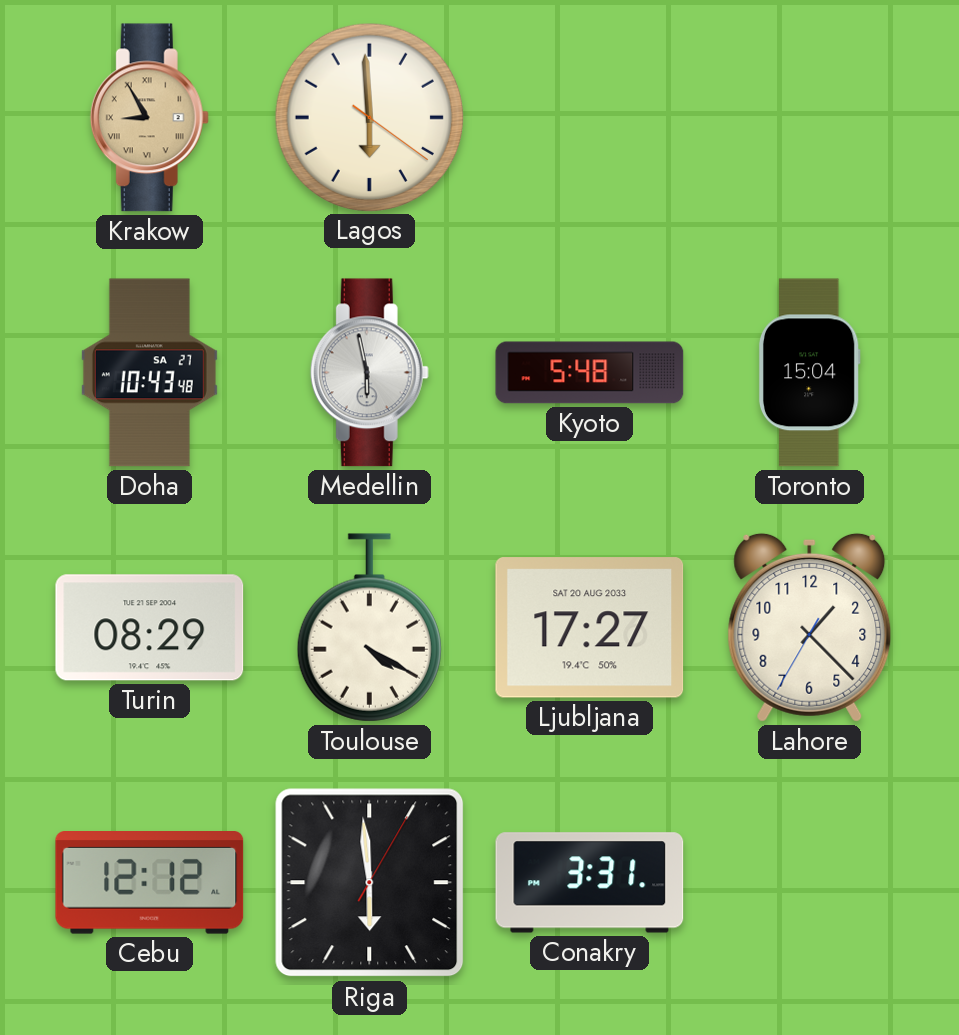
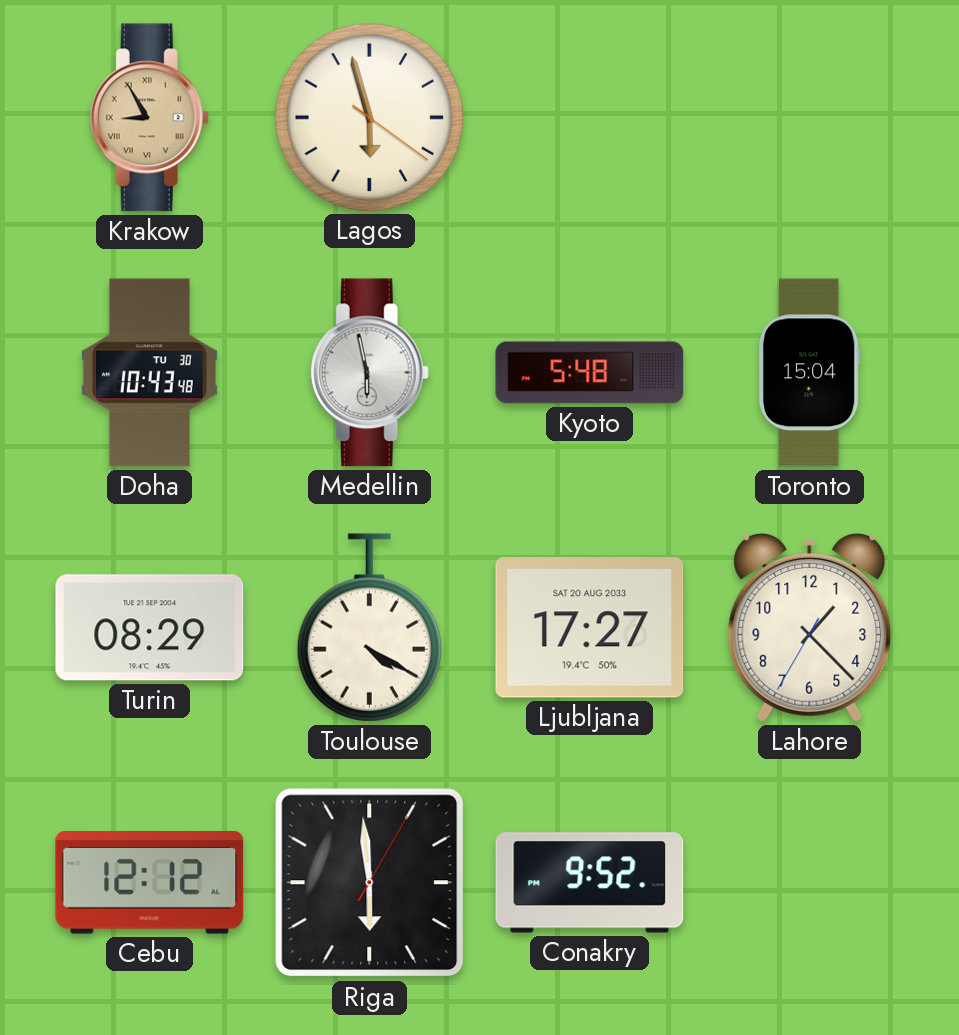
Lagos: 5:59 -> 5:57 (369, 117)
Doha date: SA 27 -> TU 30 (149, 373)
Conakry: 3:31 -> 9:52 (590, 883)
